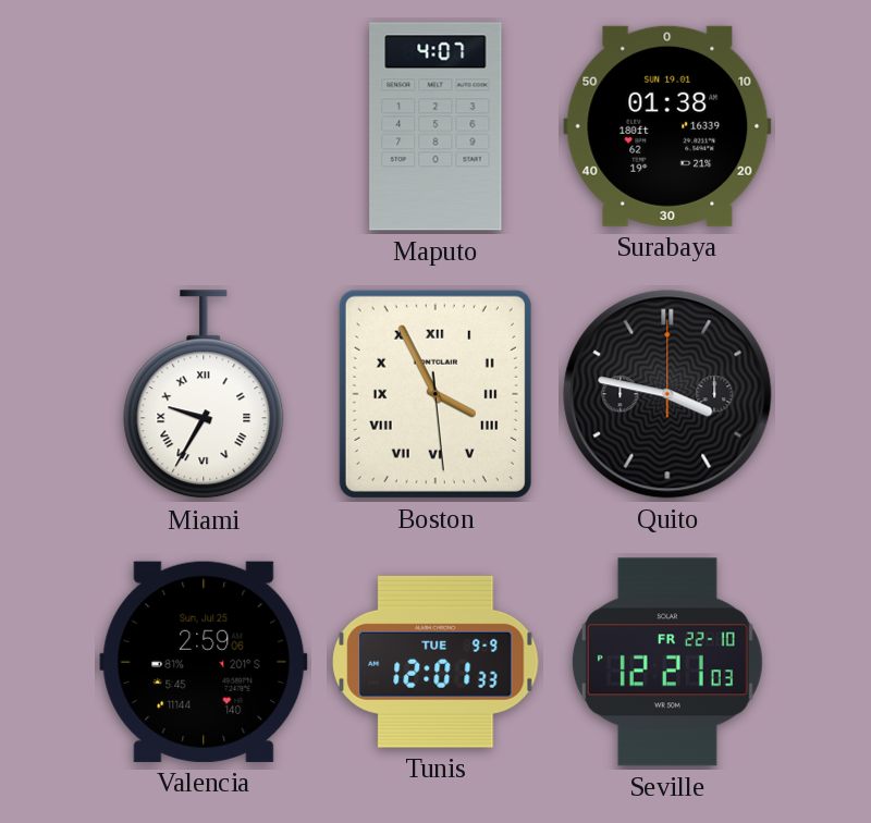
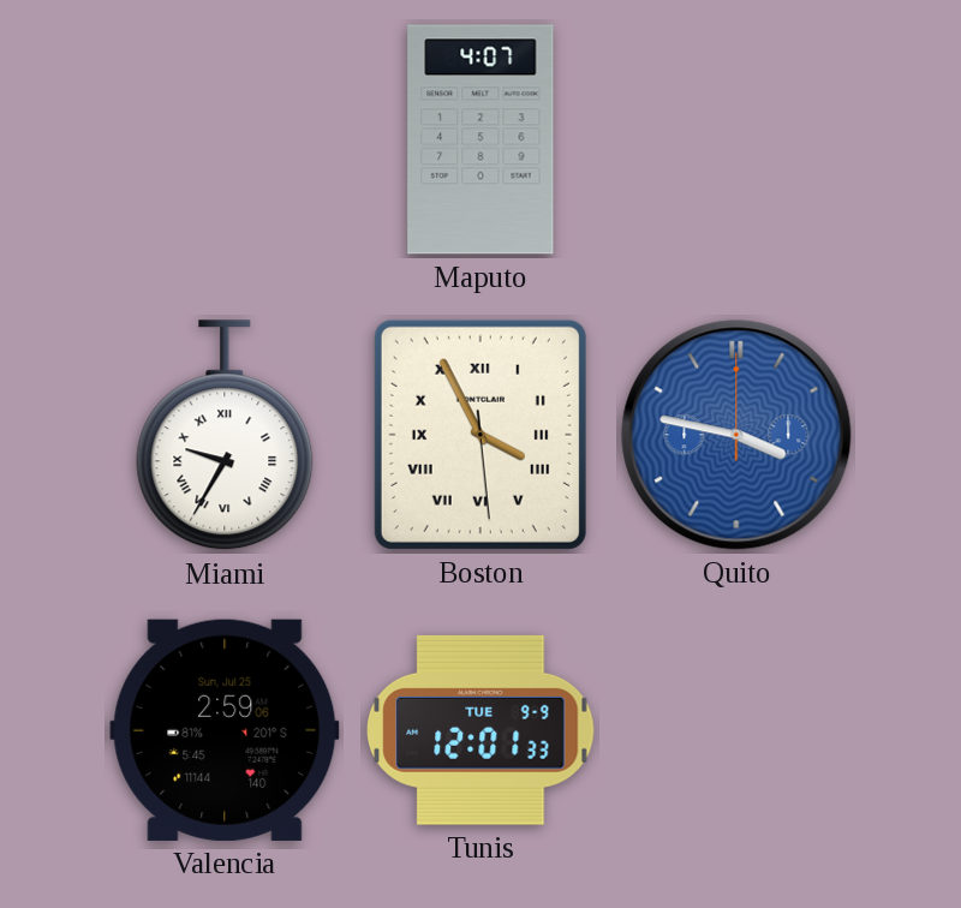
Surabaya: 01:38 -> none (667, 126)
Quito dial: black -> blue (736, 435)
Seville: 12:21 -> none (667, 662)
